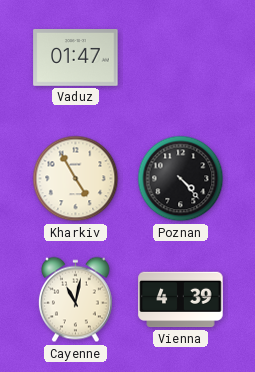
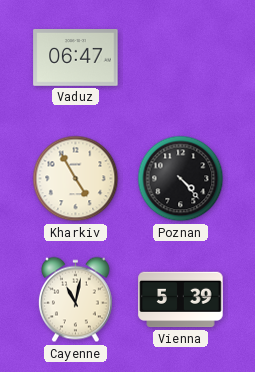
Vaduz: 01:47 -> 06:47 (76, 58)
Vienna: 4:39 -> 5:39 (181, 300)
